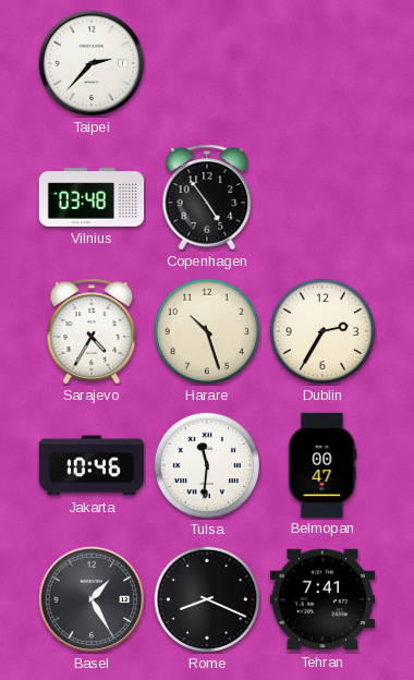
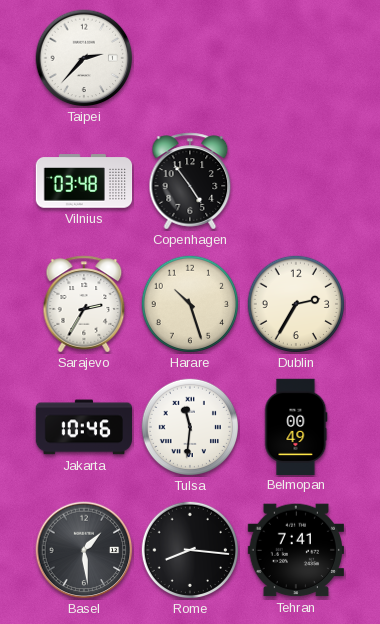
Sarajevo: 4:35 -> 2:35 (84, 304)
Belmopan: 00:47 -> 00:49 (296, 426)
Basel: 1:25 -> 1:29 (84, 550)
Rome: 8:19 -> 8:16 (189, 549)
